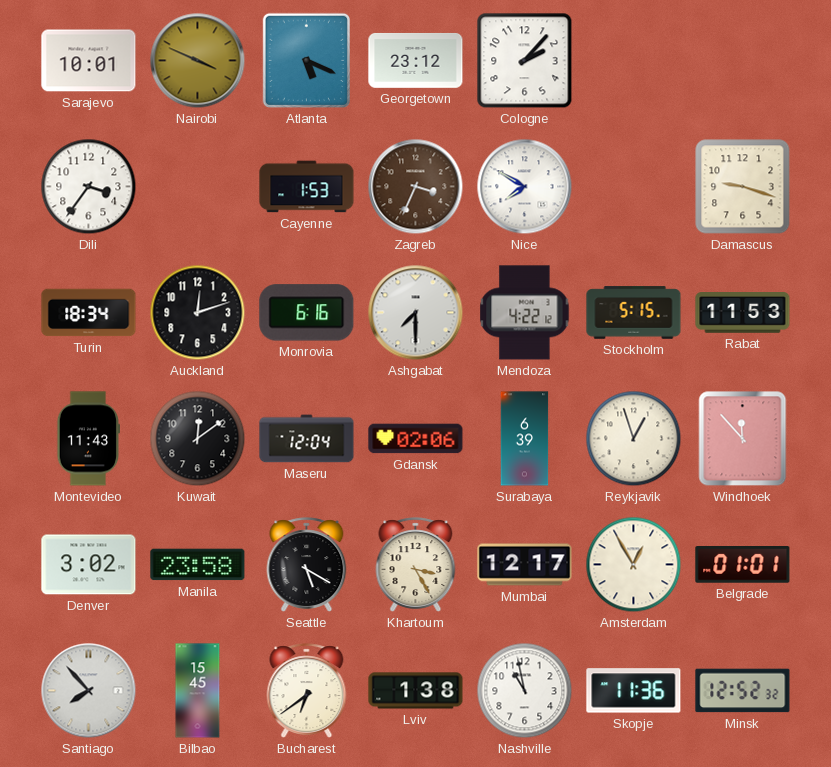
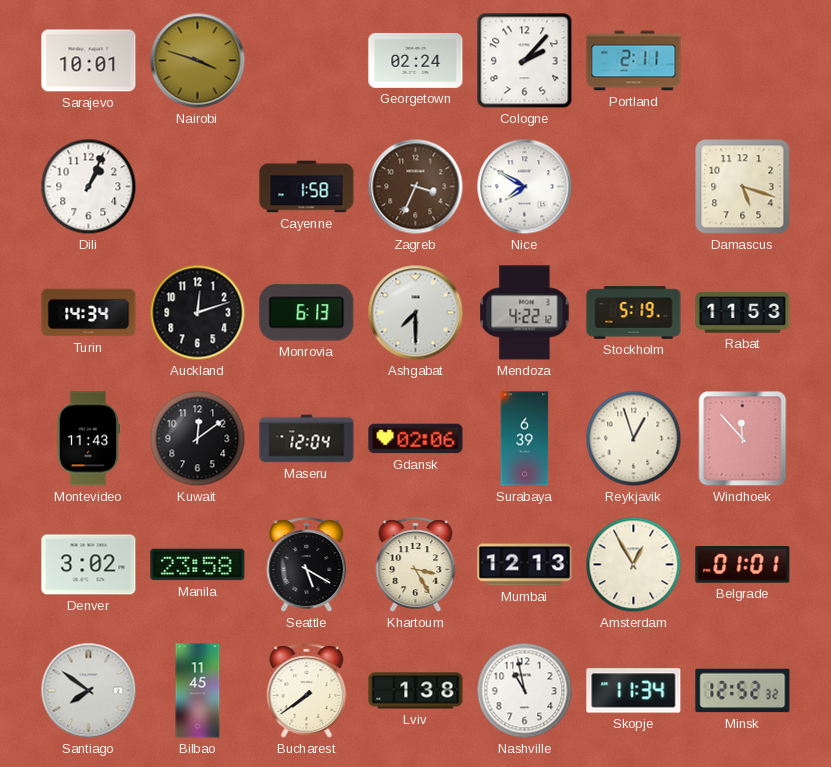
Nairobi: 3:49 -> 3:48 (198, 61)
Atlanta: 5:19 -> none (306, 60)
Georgetown: 23:12 -> 02:24 (416, 60)
Portland: none -> 2:11 (634, 61)
Dili: 3:36 -> 1:04 (89, 187)
Cayenne: 1:53 -> 1:58 (307, 187)
Damascus: 9:18 -> 5:18 (743, 187)
Turin: 18:34 -> 14:34 (89, 313)
Monrovia: 6:16 -> 6:13 (307, 313)
Stockholm: 5:15 -> 5:19 (634, 313)
Mumbai: 12:17 -> 12:13 (525, 565)
Santiago: 7:53 -> 7:51 (89, 691)
Bilbao: 15:45 -> 11:45 (198, 691)
Bucharest: 6:39 -> 7:39 (307, 691)
Skopje: 11:36 -> 11:34 (634, 691)
